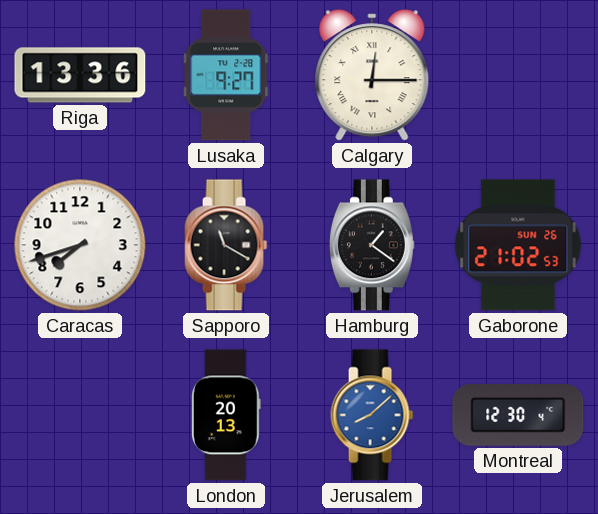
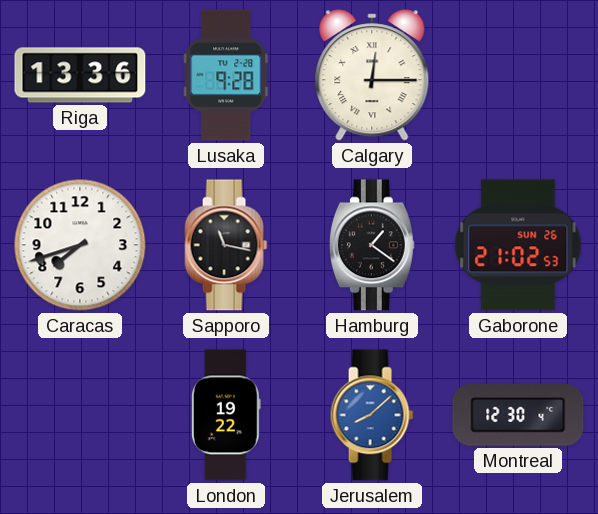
Lusaka: 9:27 -> 9:28 (226, 75)
Sapporo: 11:20 -> 11:17 (226, 245)
London: 20:13 -> 19:22 (226, 415)
